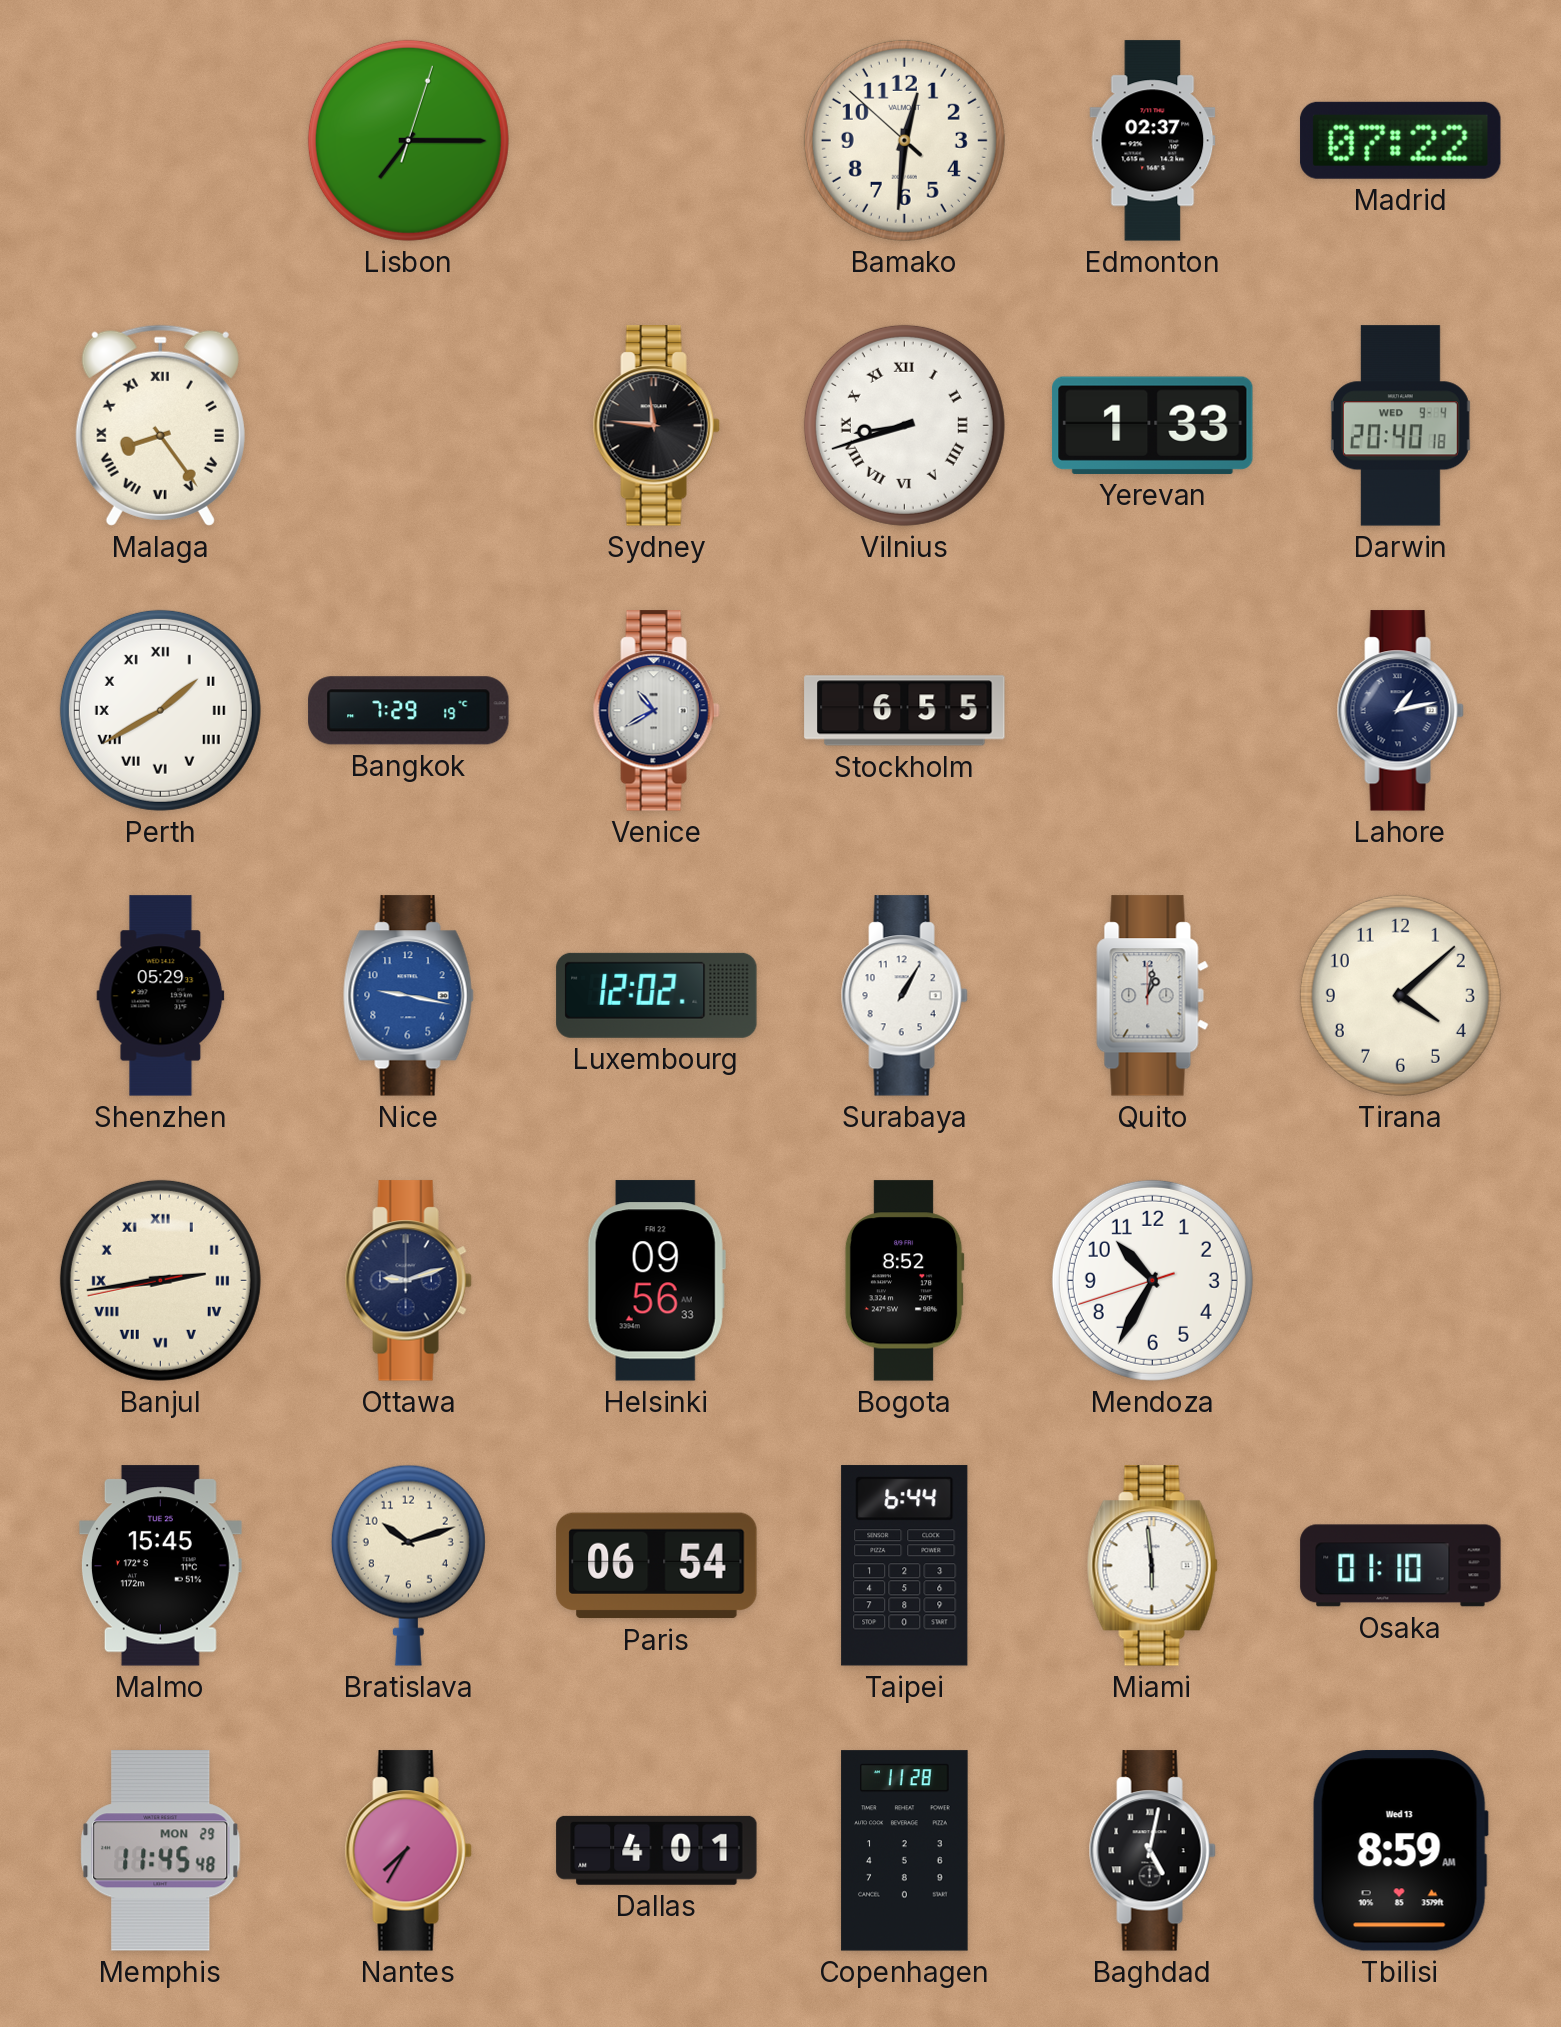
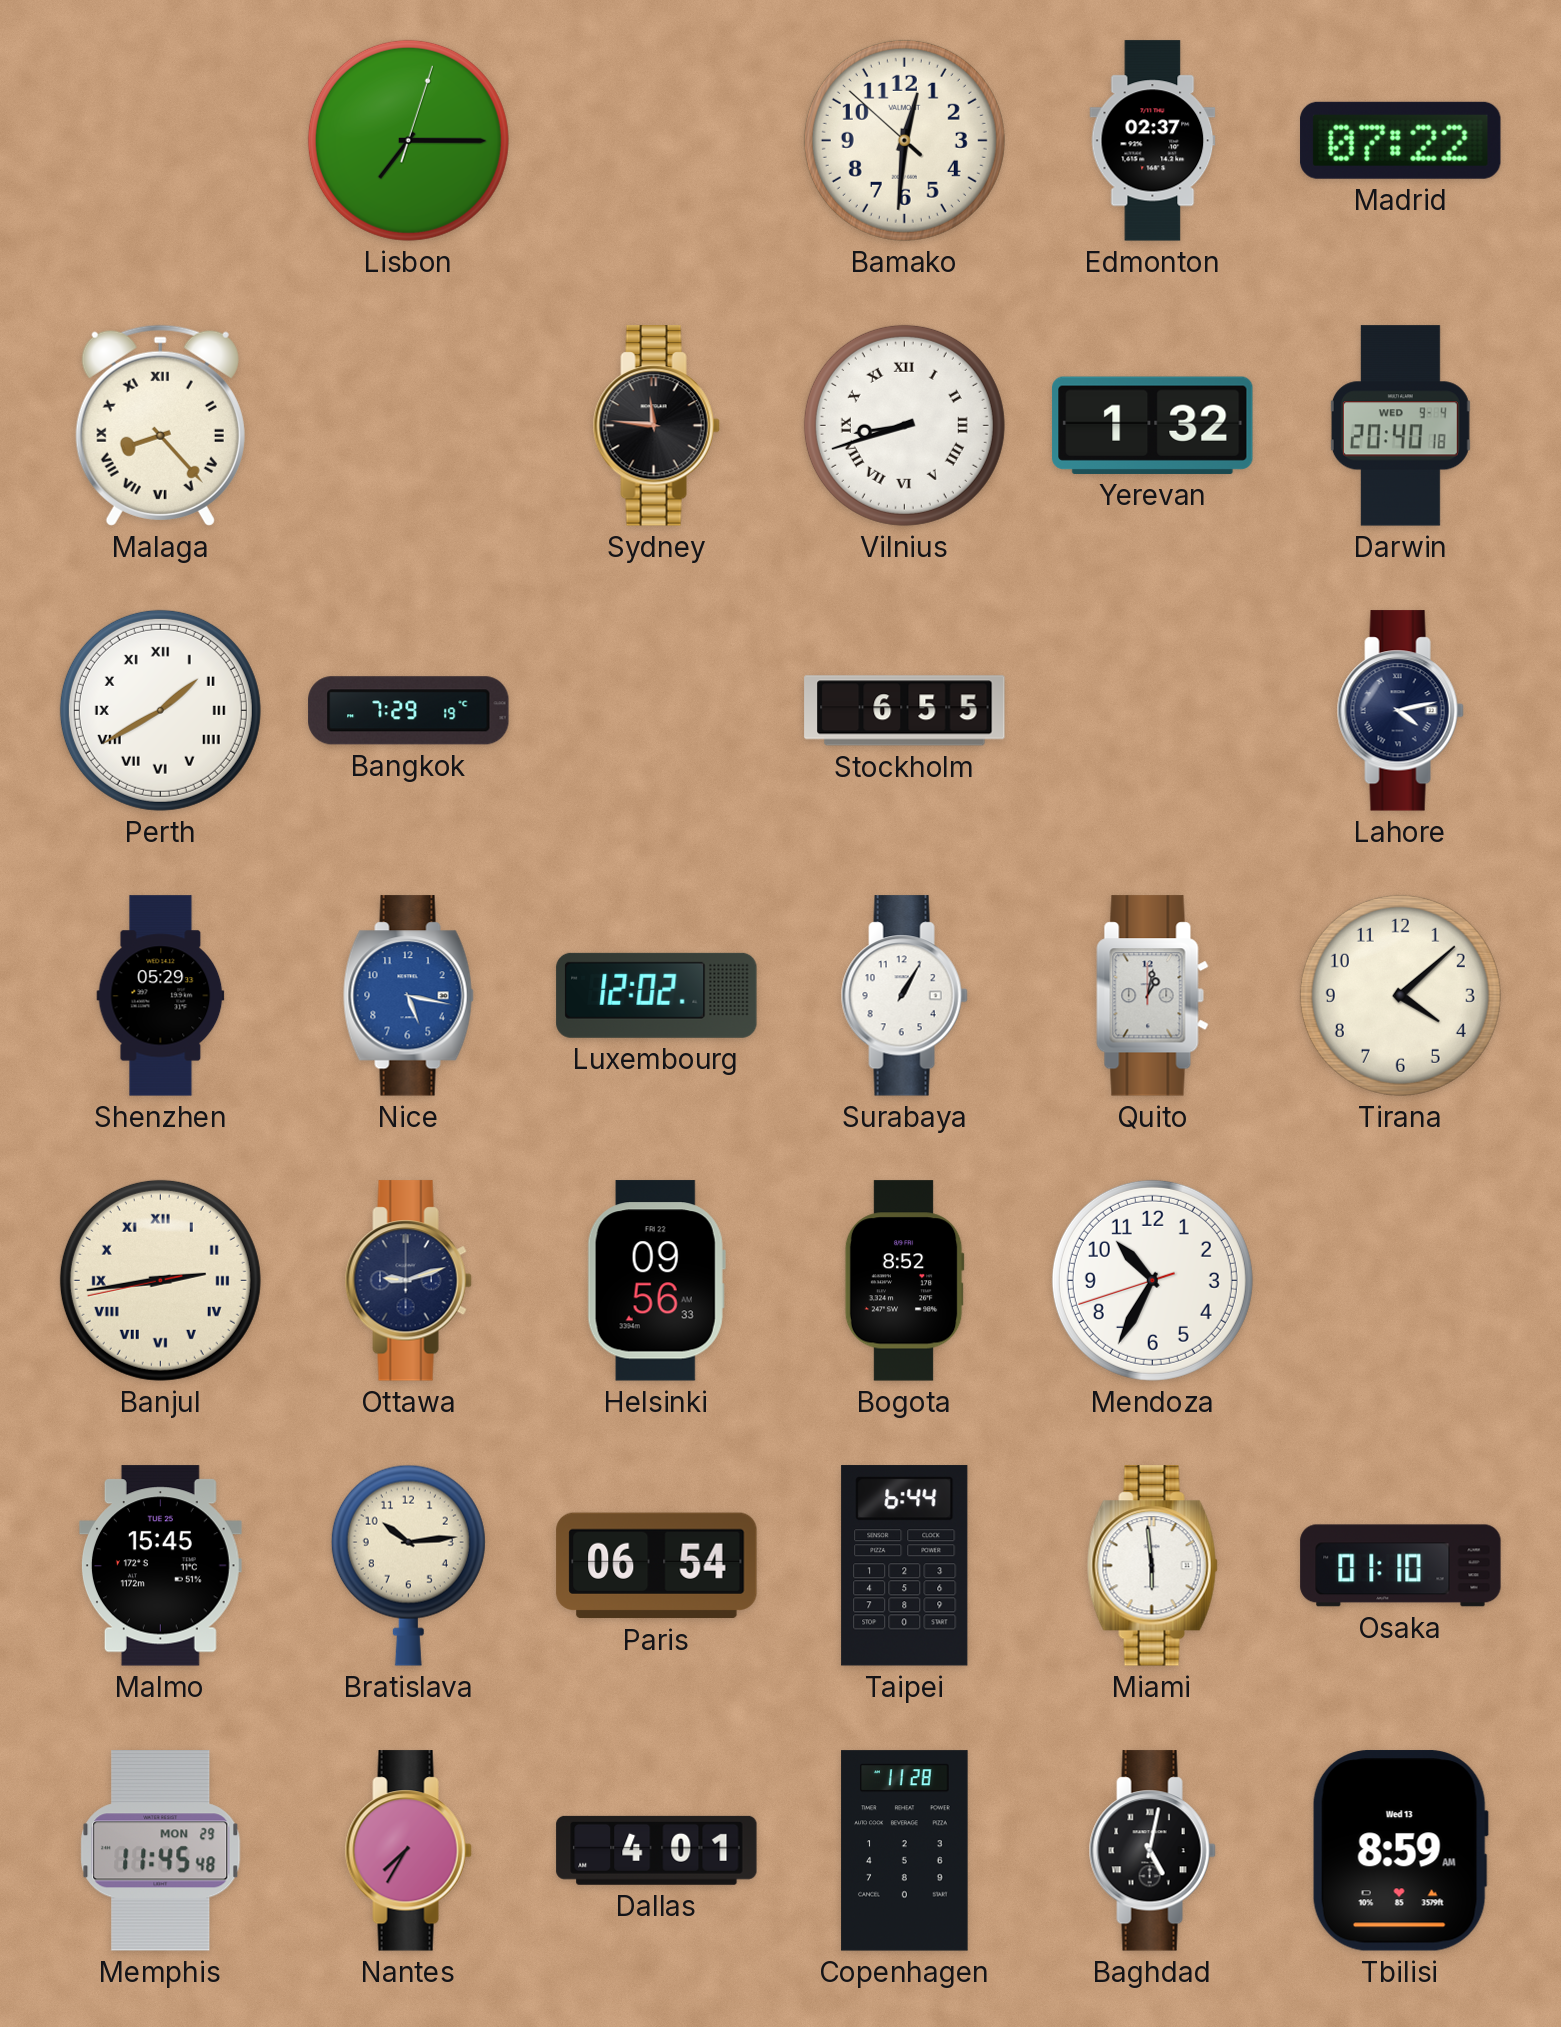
Malaga: 8:24 -> 8:23 (160, 425)
Yerevan: 1:33 -> 1:32 (1153, 425)
Venice: 10:40 -> none (656, 711)
Lahore: 1:13 -> 4:13 (1400, 711)
Nice: 9:17 -> 5:17 (408, 996)
Bratislava: 10:12 -> 10:14 (408, 1565)
